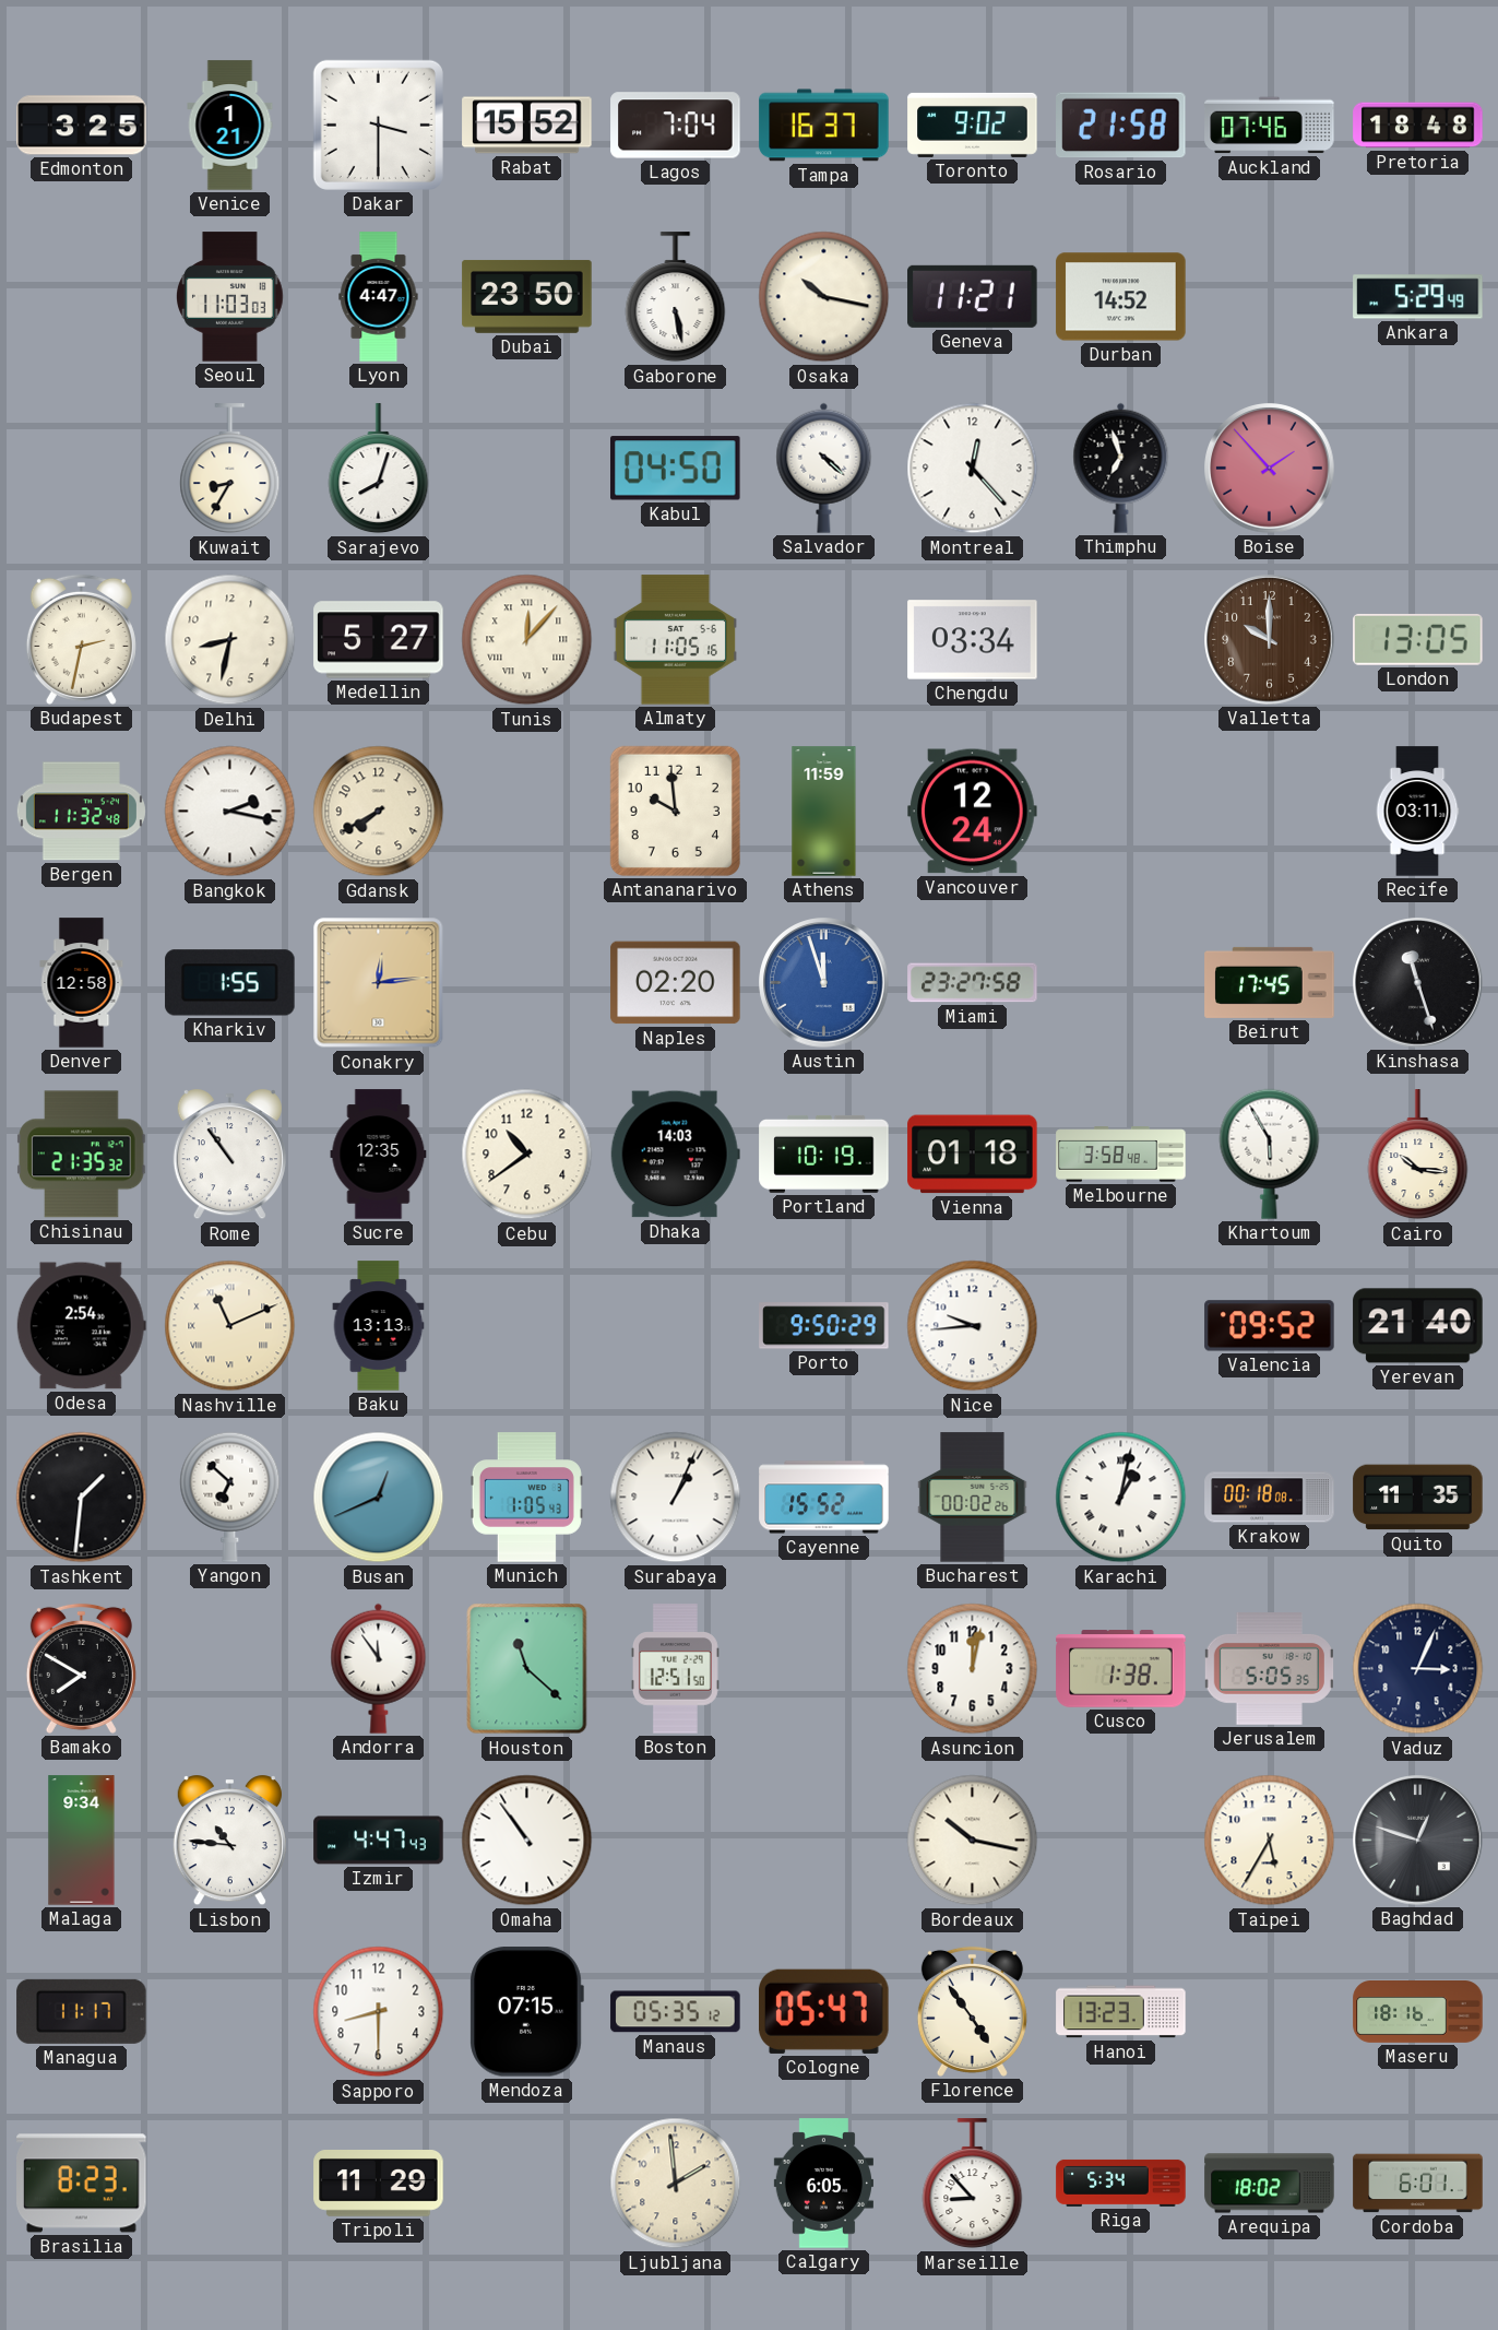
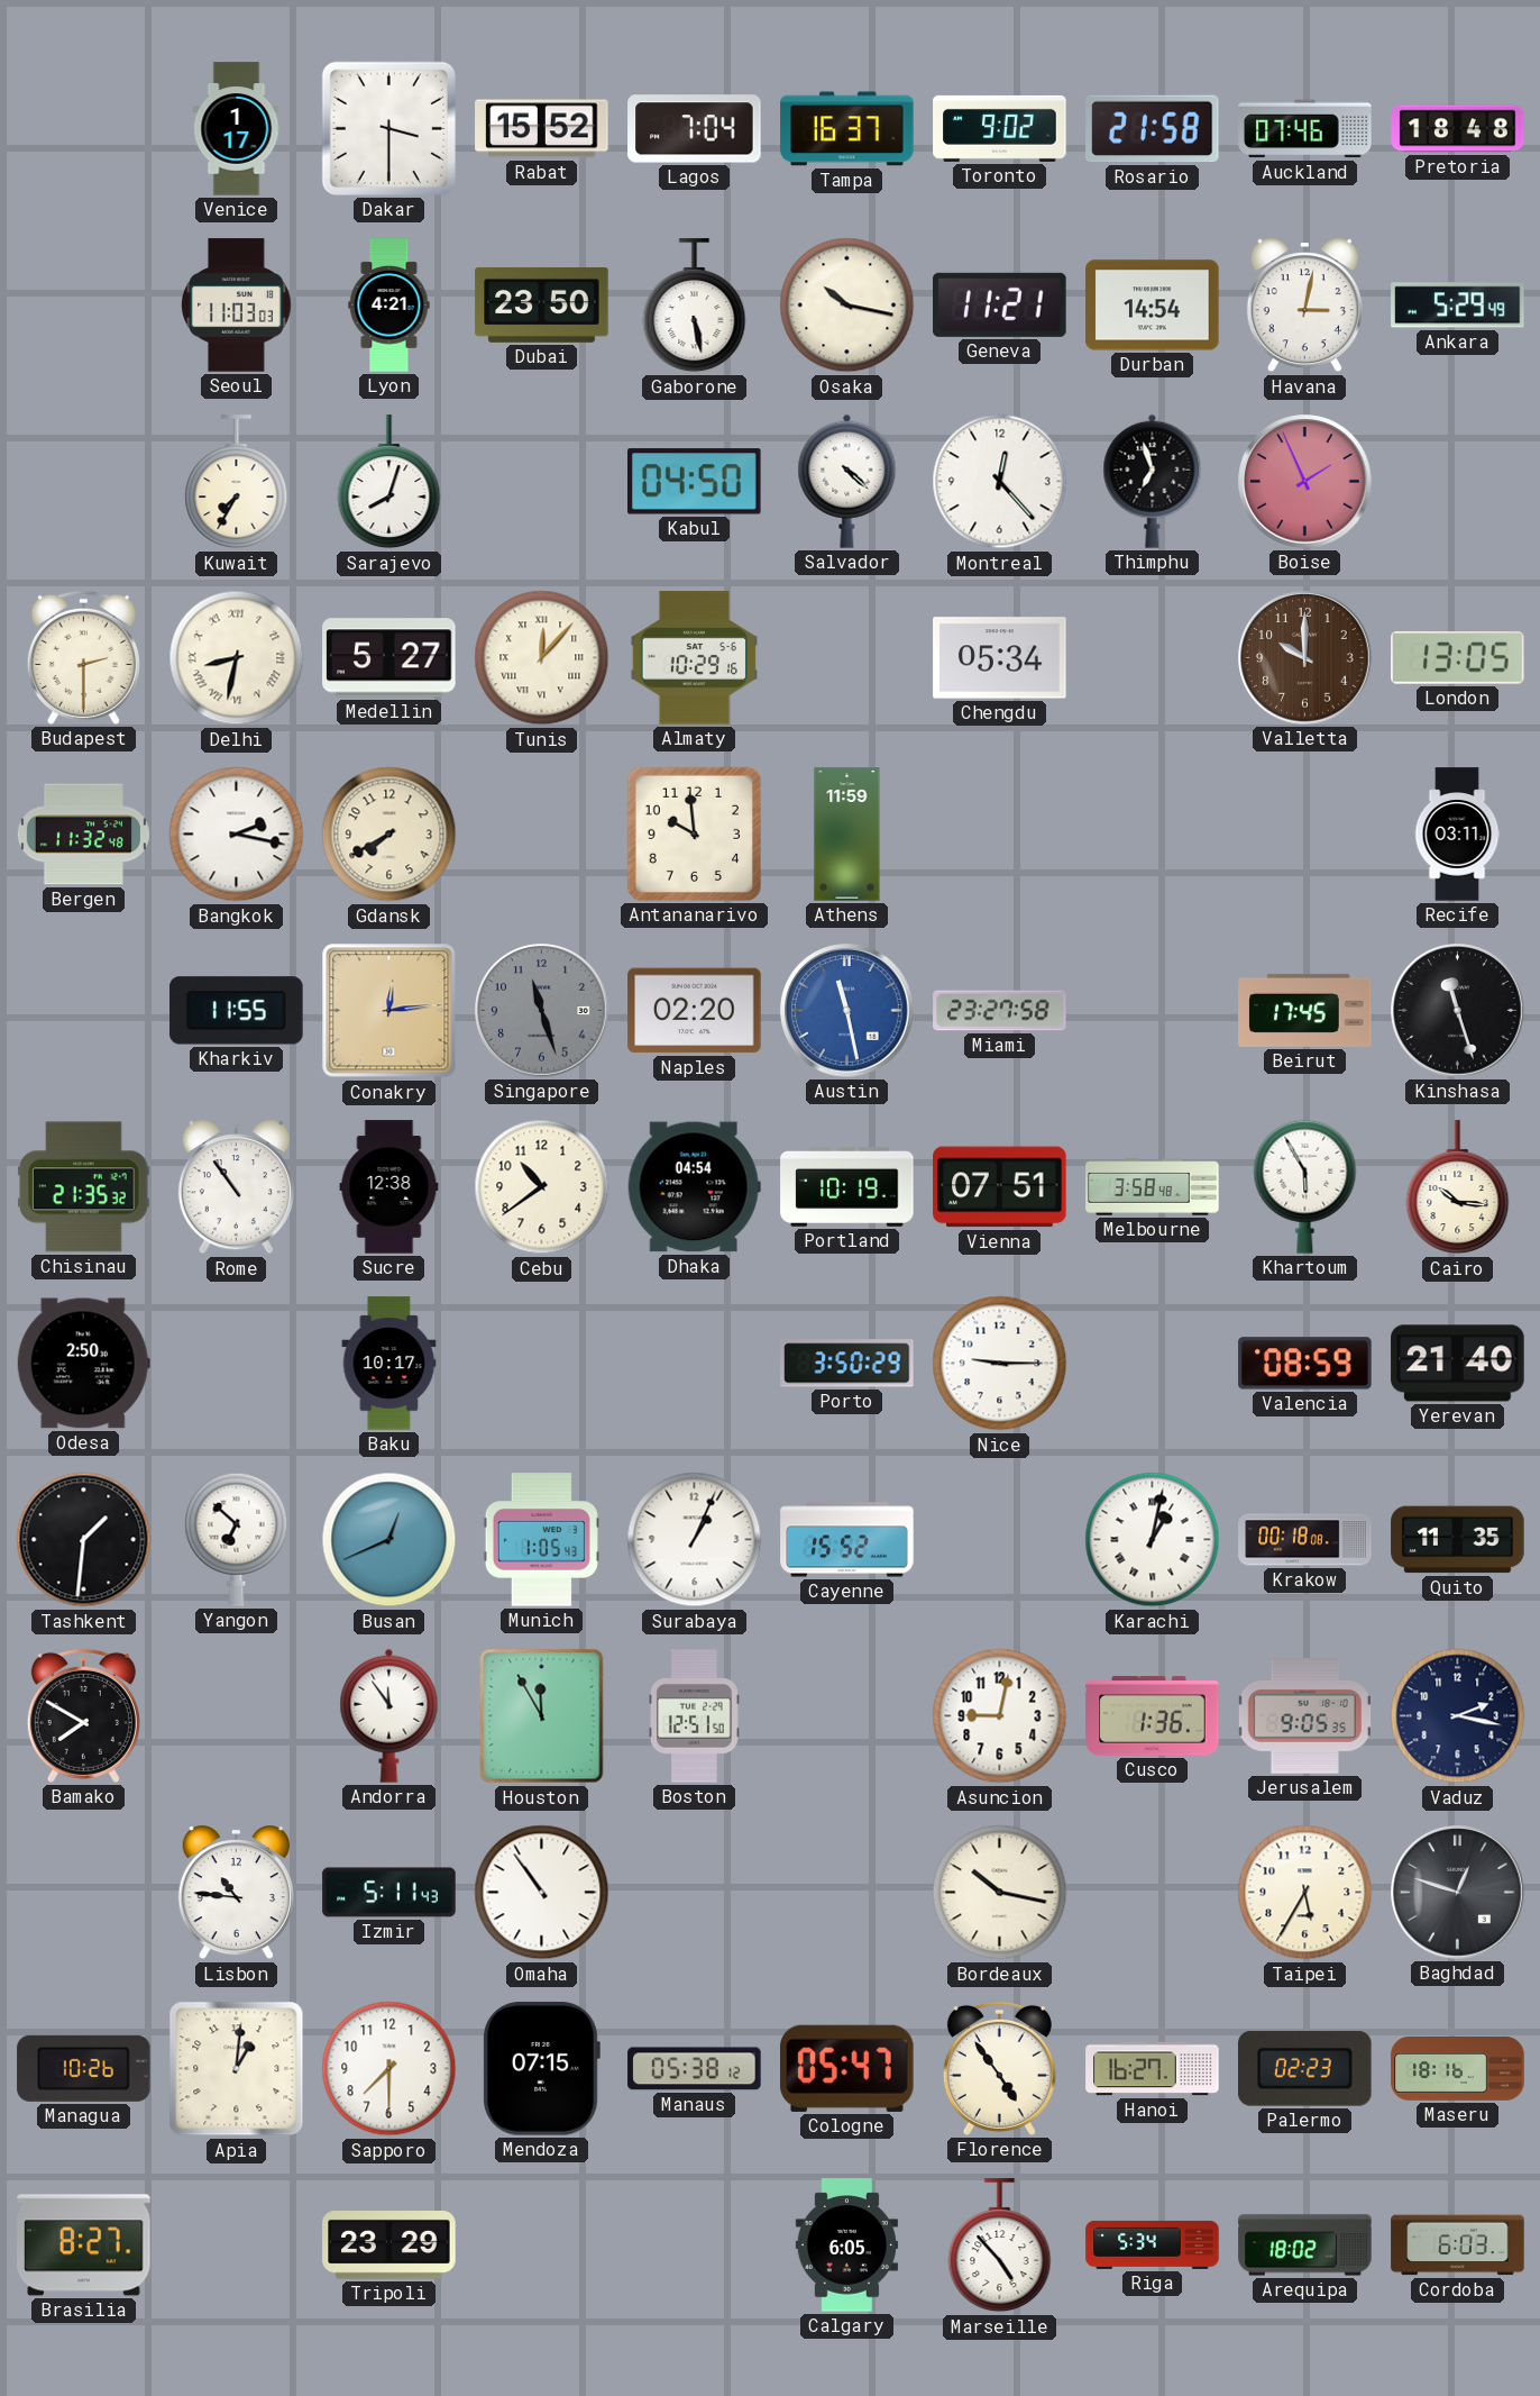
Edmonton: 3:25 -> none (82, 126)
Venice: 1:21 -> 1:17 (237, 129)
Lyon: 4:47 -> 4:21 (389, 306)
Durban: 14:52 -> 14:54 (1153, 306)
Havana: none -> 3:02 (1304, 306)
Kuwait: 8:35 -> 7:35 (237, 482)
Boise: 1:53 -> 1:56 (1305, 482)
Budapest: 2:32 -> 2:30 (83, 657)
Delhi numerals: Arabic -> Roman (237, 658)
Almaty: 11:05 -> 10:29 (694, 658)
Chengdu: 03:34 -> 05:34 (1000, 658)
Vancouver: 12:24 -> none (973, 812)
Denver: 12:58 -> none (82, 983)
Kharkiv: 1:55 -> 11:55 (237, 1011)
Singapore: none -> 11:27 (542, 1011)
Austin: 11:57 -> 11:28 (847, 1011)
Sucre: 12:35 -> 12:38 (389, 1187)
Dhaka: 14:03 -> 04:54 (694, 1187)
Vienna: 01:18 -> 07:51 (1000, 1187)
Odesa: 2:54 -> 2:50 (83, 1364)
Nashville: 11:11 -> none (230, 1326)
Baku: 13:13 -> 10:17 (389, 1364)
Porto: 9:50 -> 3:50 (847, 1364)
Nice: 9:44 -> 9:15 (1000, 1364)
Valencia: 09:52 -> 08:59 (1305, 1364)
Bucharest: 00:02 -> none (973, 1498)
Houston: 11:22 -> 11:55 (542, 1716)
Asuncion: 12:02 -> 9:02 (1000, 1716)
Cusco: 1:38 -> 1:36 (1153, 1716)
Jerusalem: 5:05 -> 9:05 (1304, 1716)
Vaduz: 3:04 -> 2:17 (1458, 1716)
Malaga: 9:34 -> none (82, 1841)
Izmir: 4:47 -> 5:11 (389, 1893)
Managua: 11:17 -> 10:26 (84, 2068)
Apia: none -> 1:01 (237, 2069)
Sapporo: 8:30 -> 7:30 (389, 2069)
Manaus: 05:35 -> 05:38 (695, 2069)
Hanoi: 13:23 -> 16:27 (1153, 2069)
Palermo: none -> 02:23 (1305, 2069)
Brasilia: 8:23 -> 8:27 (84, 2245)
Tripoli: 11:29 -> 23:29 (389, 2245)
Ljubljana: 1:59 -> none (676, 2184)
Marseille: 8:53 -> 4:53 (1000, 2245)
Cordoba: 6:01 -> 6:03 (1458, 2245)
